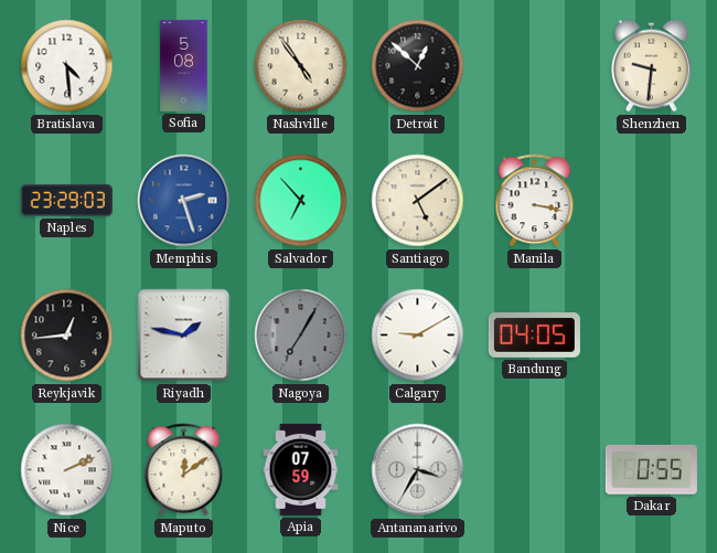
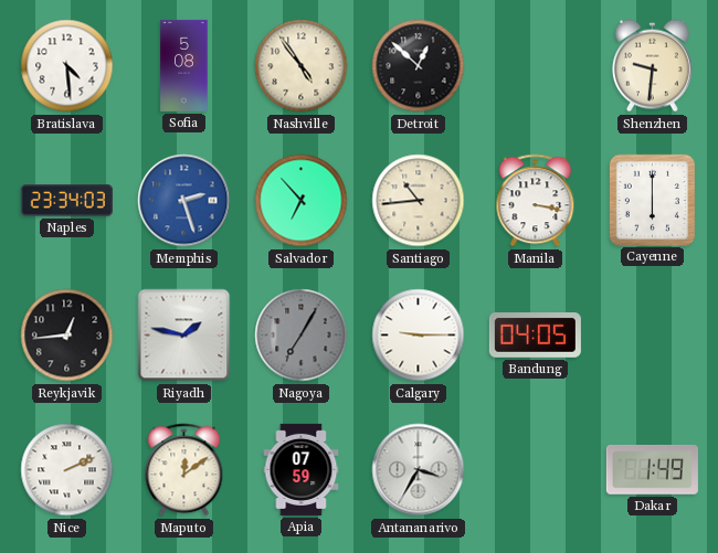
Naples: 23:29 -> 23:34 (66, 201)
Santiago: 5:09 -> 10:44 (419, 201)
Cayenne: none -> 6:00 (652, 200)
Calgary: 9:10 -> 9:15 (419, 336)
Dakar: 0:55 -> 1:49 (652, 469)
